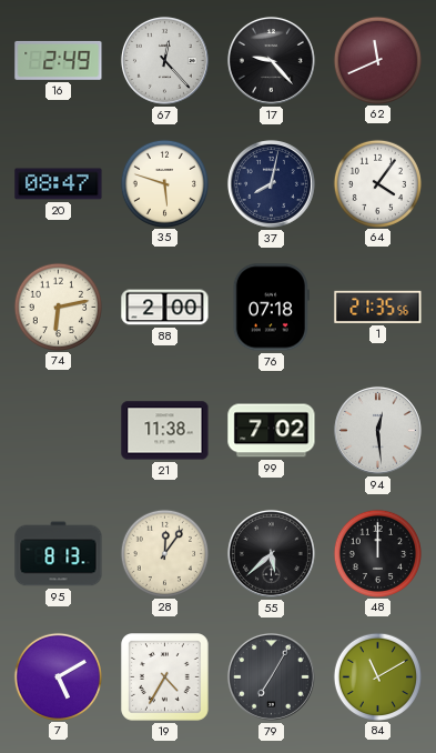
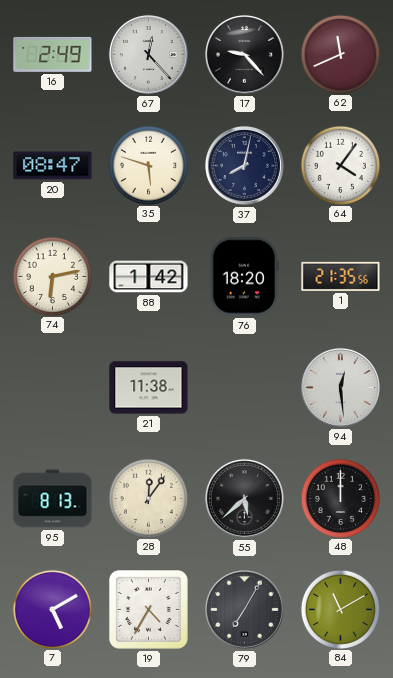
88: 2:00 -> 1:42 (149, 277)
76: 07:18 -> 18:20 (244, 277)
99: 7:02 -> none (272, 431)
